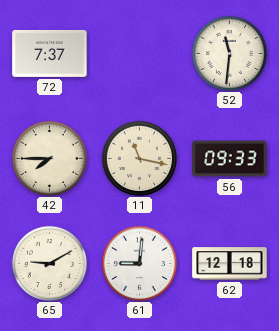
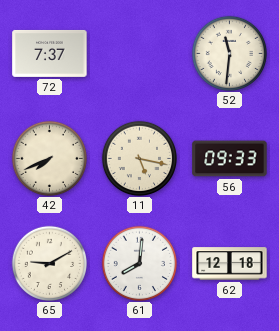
42: 7:45 -> 7:41 (49, 158)
11: 11:17 -> 5:17 (139, 158)
61: 9:01 -> 8:01 (139, 263)
